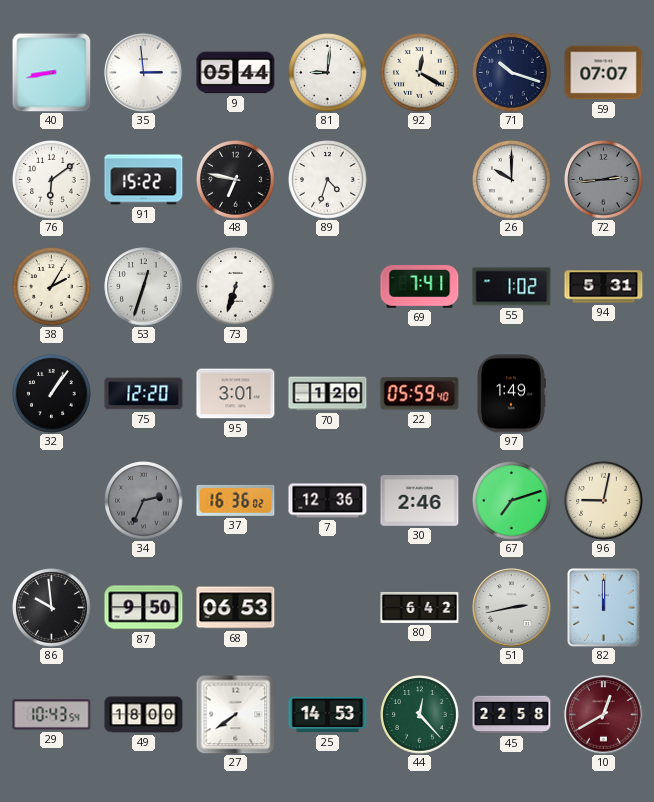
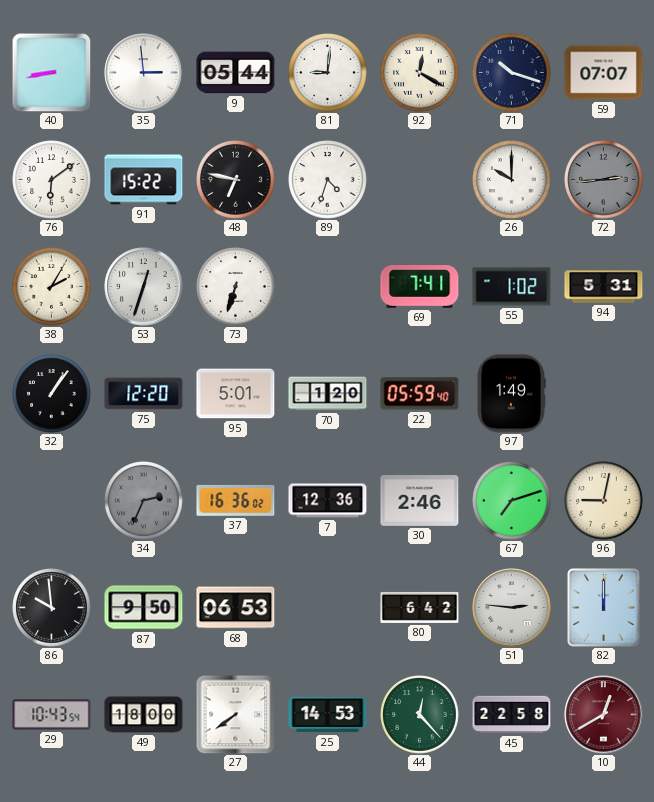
95: 3:01 -> 5:01 (236, 394)
51: 2:43 -> 2:46 (512, 608)
